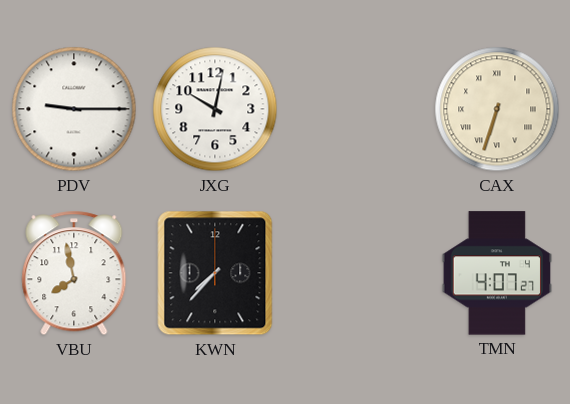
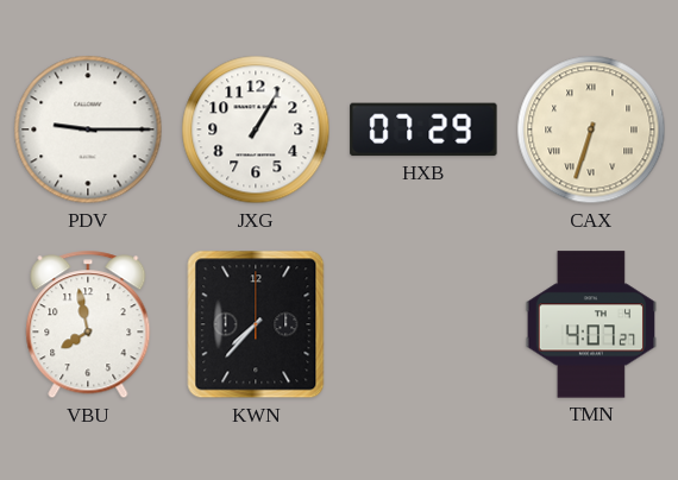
JXG: 10:02 -> 1:05 (256, 130)
HXB: none -> 07:29 (423, 130)
